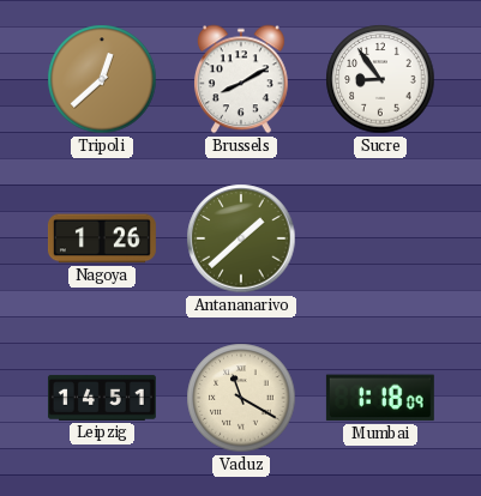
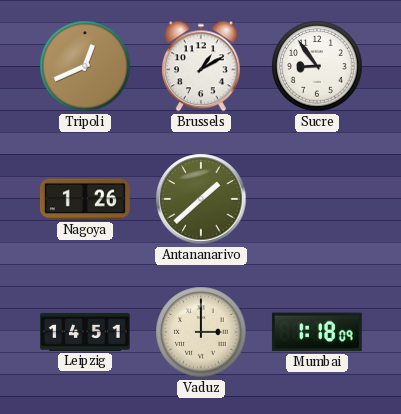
Tripoli: 12:38 -> 12:41 (85, 66)
Brussels: 8:10 -> 1:10 (201, 66)
Vaduz: 11:20 -> 3:00 (201, 332)
